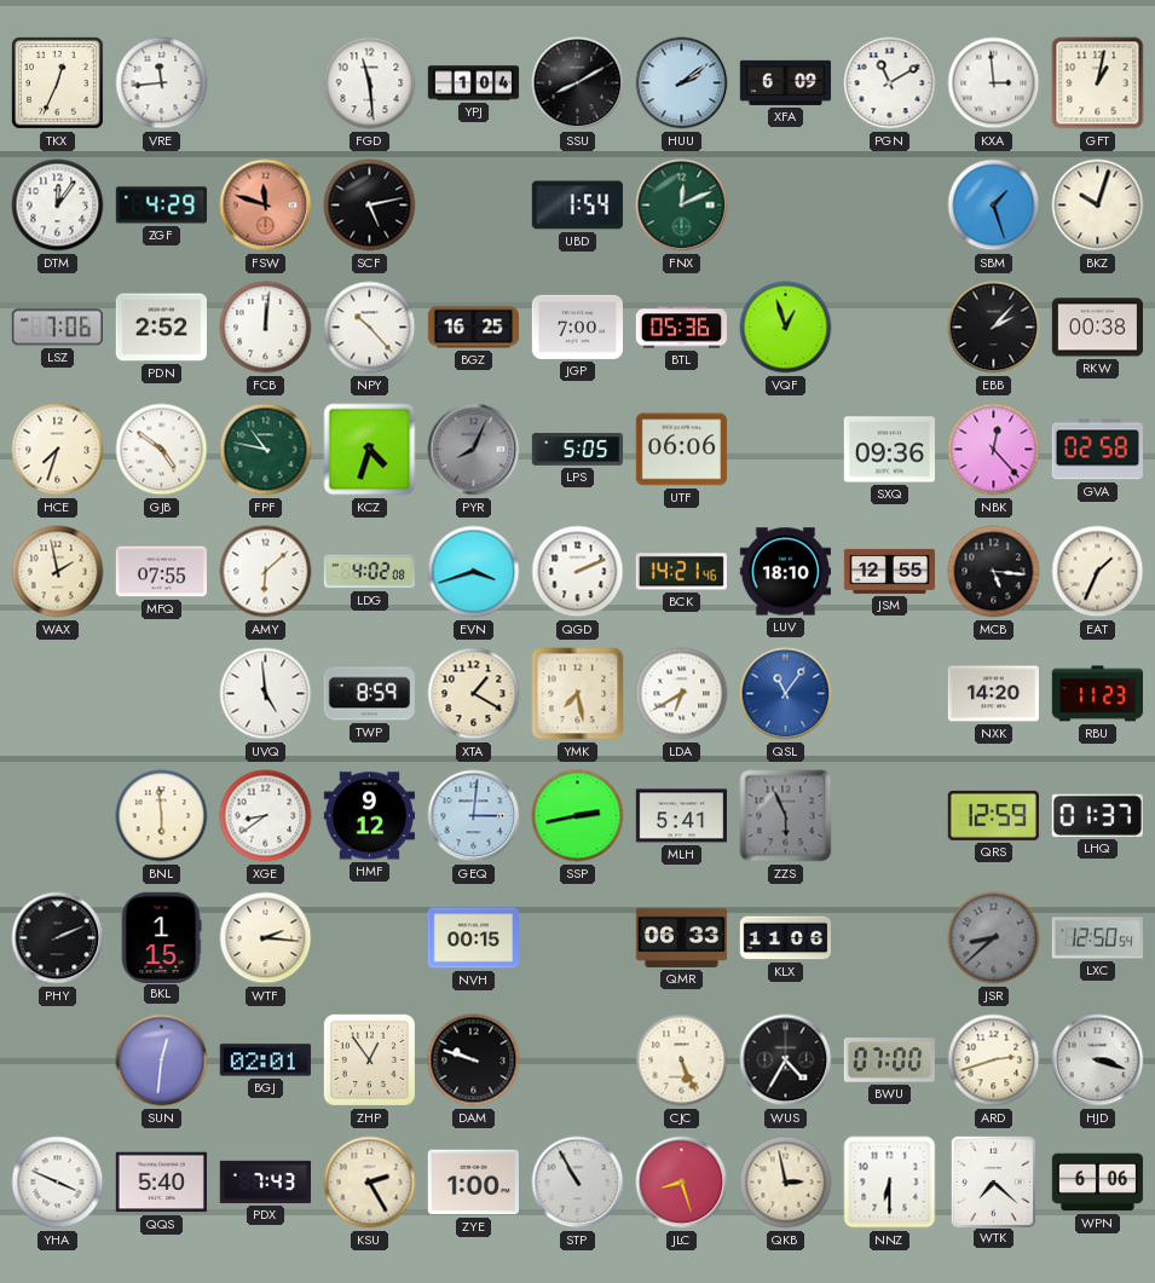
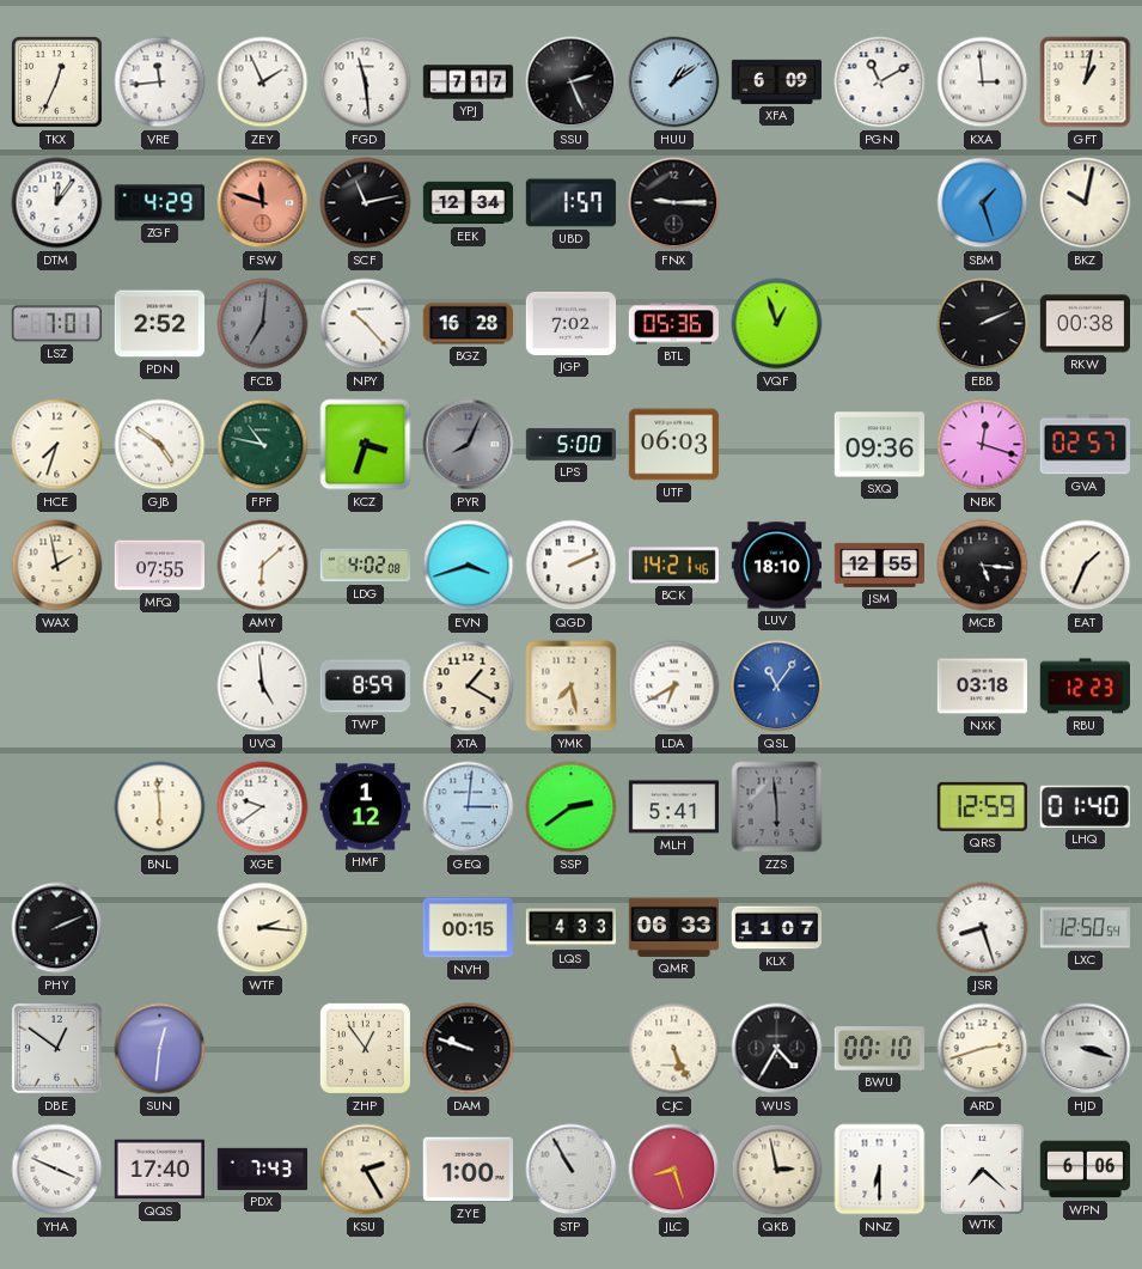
ZEY: none -> 1:56 (263, 83)
YPJ: 1:04 -> 7:17 (469, 83)
SSU: 8:10 -> 2:26 (572, 83)
HUU: 2:09 -> 1:09 (674, 83)
SCF: 5:13 -> 11:13 (366, 203)
EEK: none -> 12:34 (468, 203)
UBD: 1:54 -> 1:57 (570, 203)
FNX: 12:11 -> 9:15 (674, 203)
FNX dial: green -> black (674, 203)
BKZ: 10:03 -> 10:02 (1086, 203)
LSZ: 7:06 -> 7:01 (56, 324)
FCB: 12:01 -> 7:01 (263, 324)
FCB dial: white -> grey (263, 324)
BGZ: 16:25 -> 16:28 (468, 324)
JGP: 7:00 -> 7:02 (570, 323)
EBB: 2:07 -> 2:11 (983, 324)
KCZ: 4:33 -> 3:33 (366, 445)
LPS: 5:05 -> 5:00 (570, 445)
UTF: 06:06 -> 06:03 (673, 445)
NBK: 12:23 -> 12:18 (983, 445)
GVA: 02:58 -> 02:57 (1085, 445)
NXK: 14:20 -> 03:18 (982, 687)
RBU: 11:23 -> 12:23 (1085, 687)
XGE: 8:39 -> 9:39 (263, 807)
HMF: 9:12 -> 1:12 (365, 807)
SSP: 2:43 -> 2:39 (572, 807)
ZZS: 5:56 -> 5:59 (777, 807)
LHQ: 01:37 -> 01:40 (1085, 806)
BKL: 1:15 -> none (161, 937)
LQS: none -> 4:33 (570, 928)
KLX: 11:06 -> 11:07 (776, 928)
JSR: 8:38 -> 8:27 (983, 928)
JSR dial: grey -> white (983, 928)
DBE: none -> 12:51 (56, 1048)
BGJ: 02:01 -> none (265, 1061)
BWU: 07:00 -> 00:10 (879, 1049)
QQS: 5:40 -> 17:40 (159, 1170)
